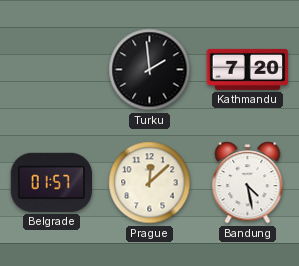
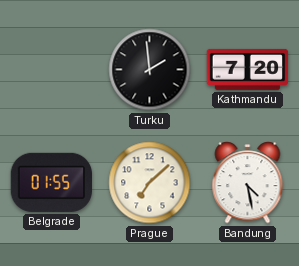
Belgrade: 01:57 -> 01:55 (51, 182)
Prague: 12:08 -> 7:08 (150, 183)
